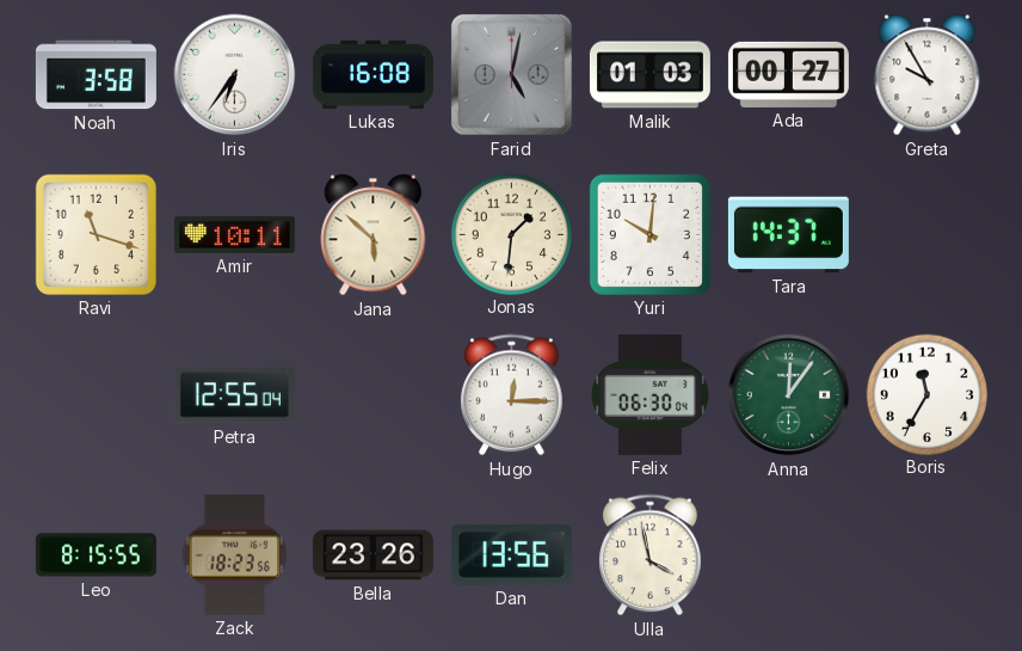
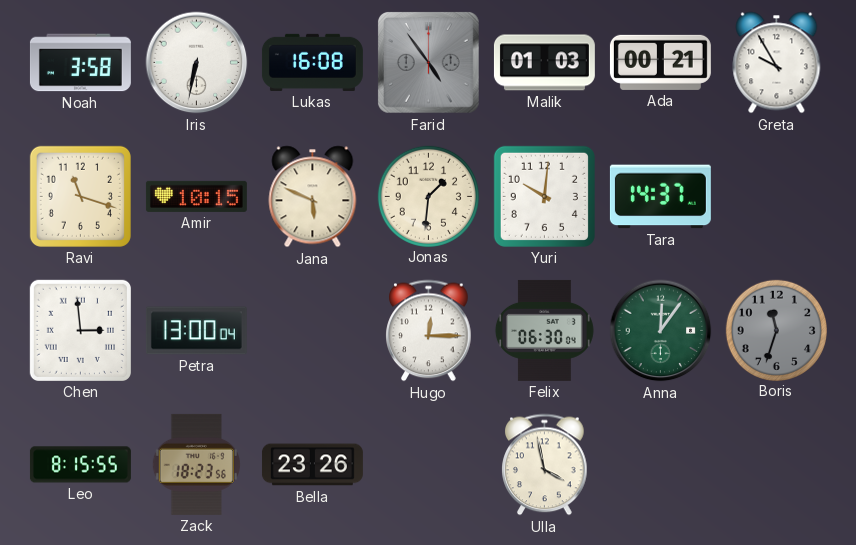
Iris: 6:36 -> 6:32 (197, 63)
Farid: 5:02 -> 4:54 (429, 63)
Ada: 00:27 -> 00:21 (660, 62)
Amir: 10:11 -> 10:15 (196, 196)
Jana: 5:52 -> 5:49 (313, 197)
Chen: none -> 2:59 (80, 330)
Petra: 12:55 -> 13:00 (196, 331)
Boris: 11:35 -> 11:33 (776, 330)
Boris dial: white -> grey (776, 330)
Dan: 13:56 -> none (511, 555)
